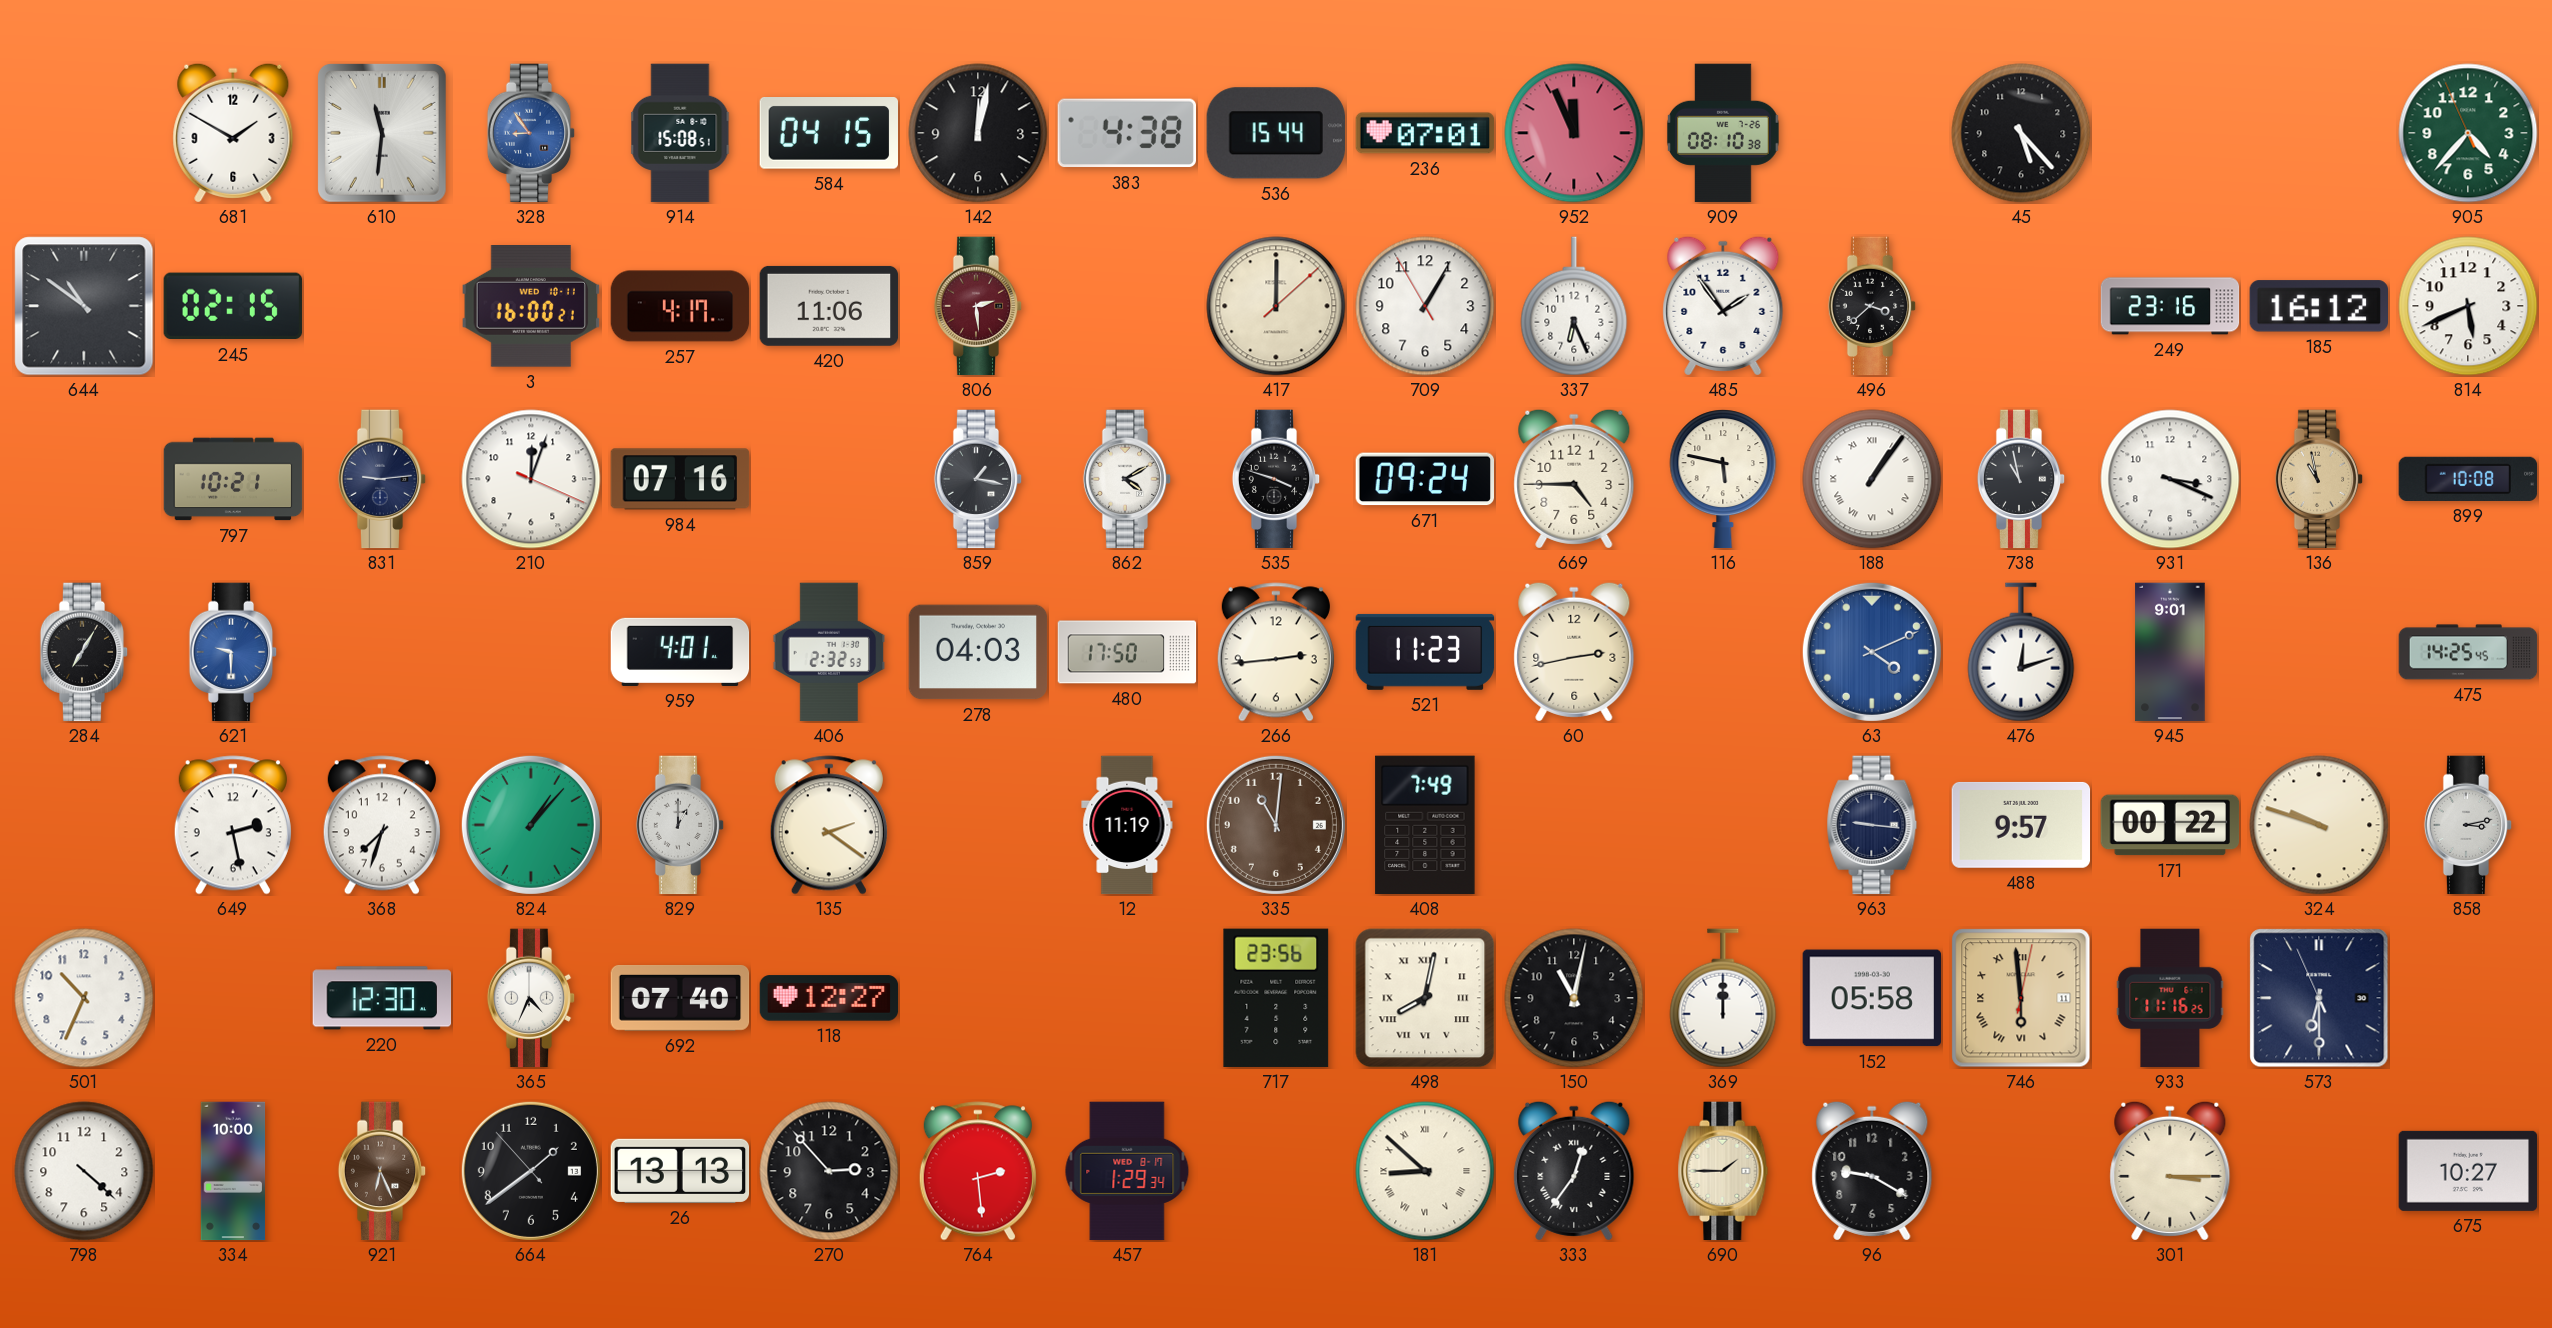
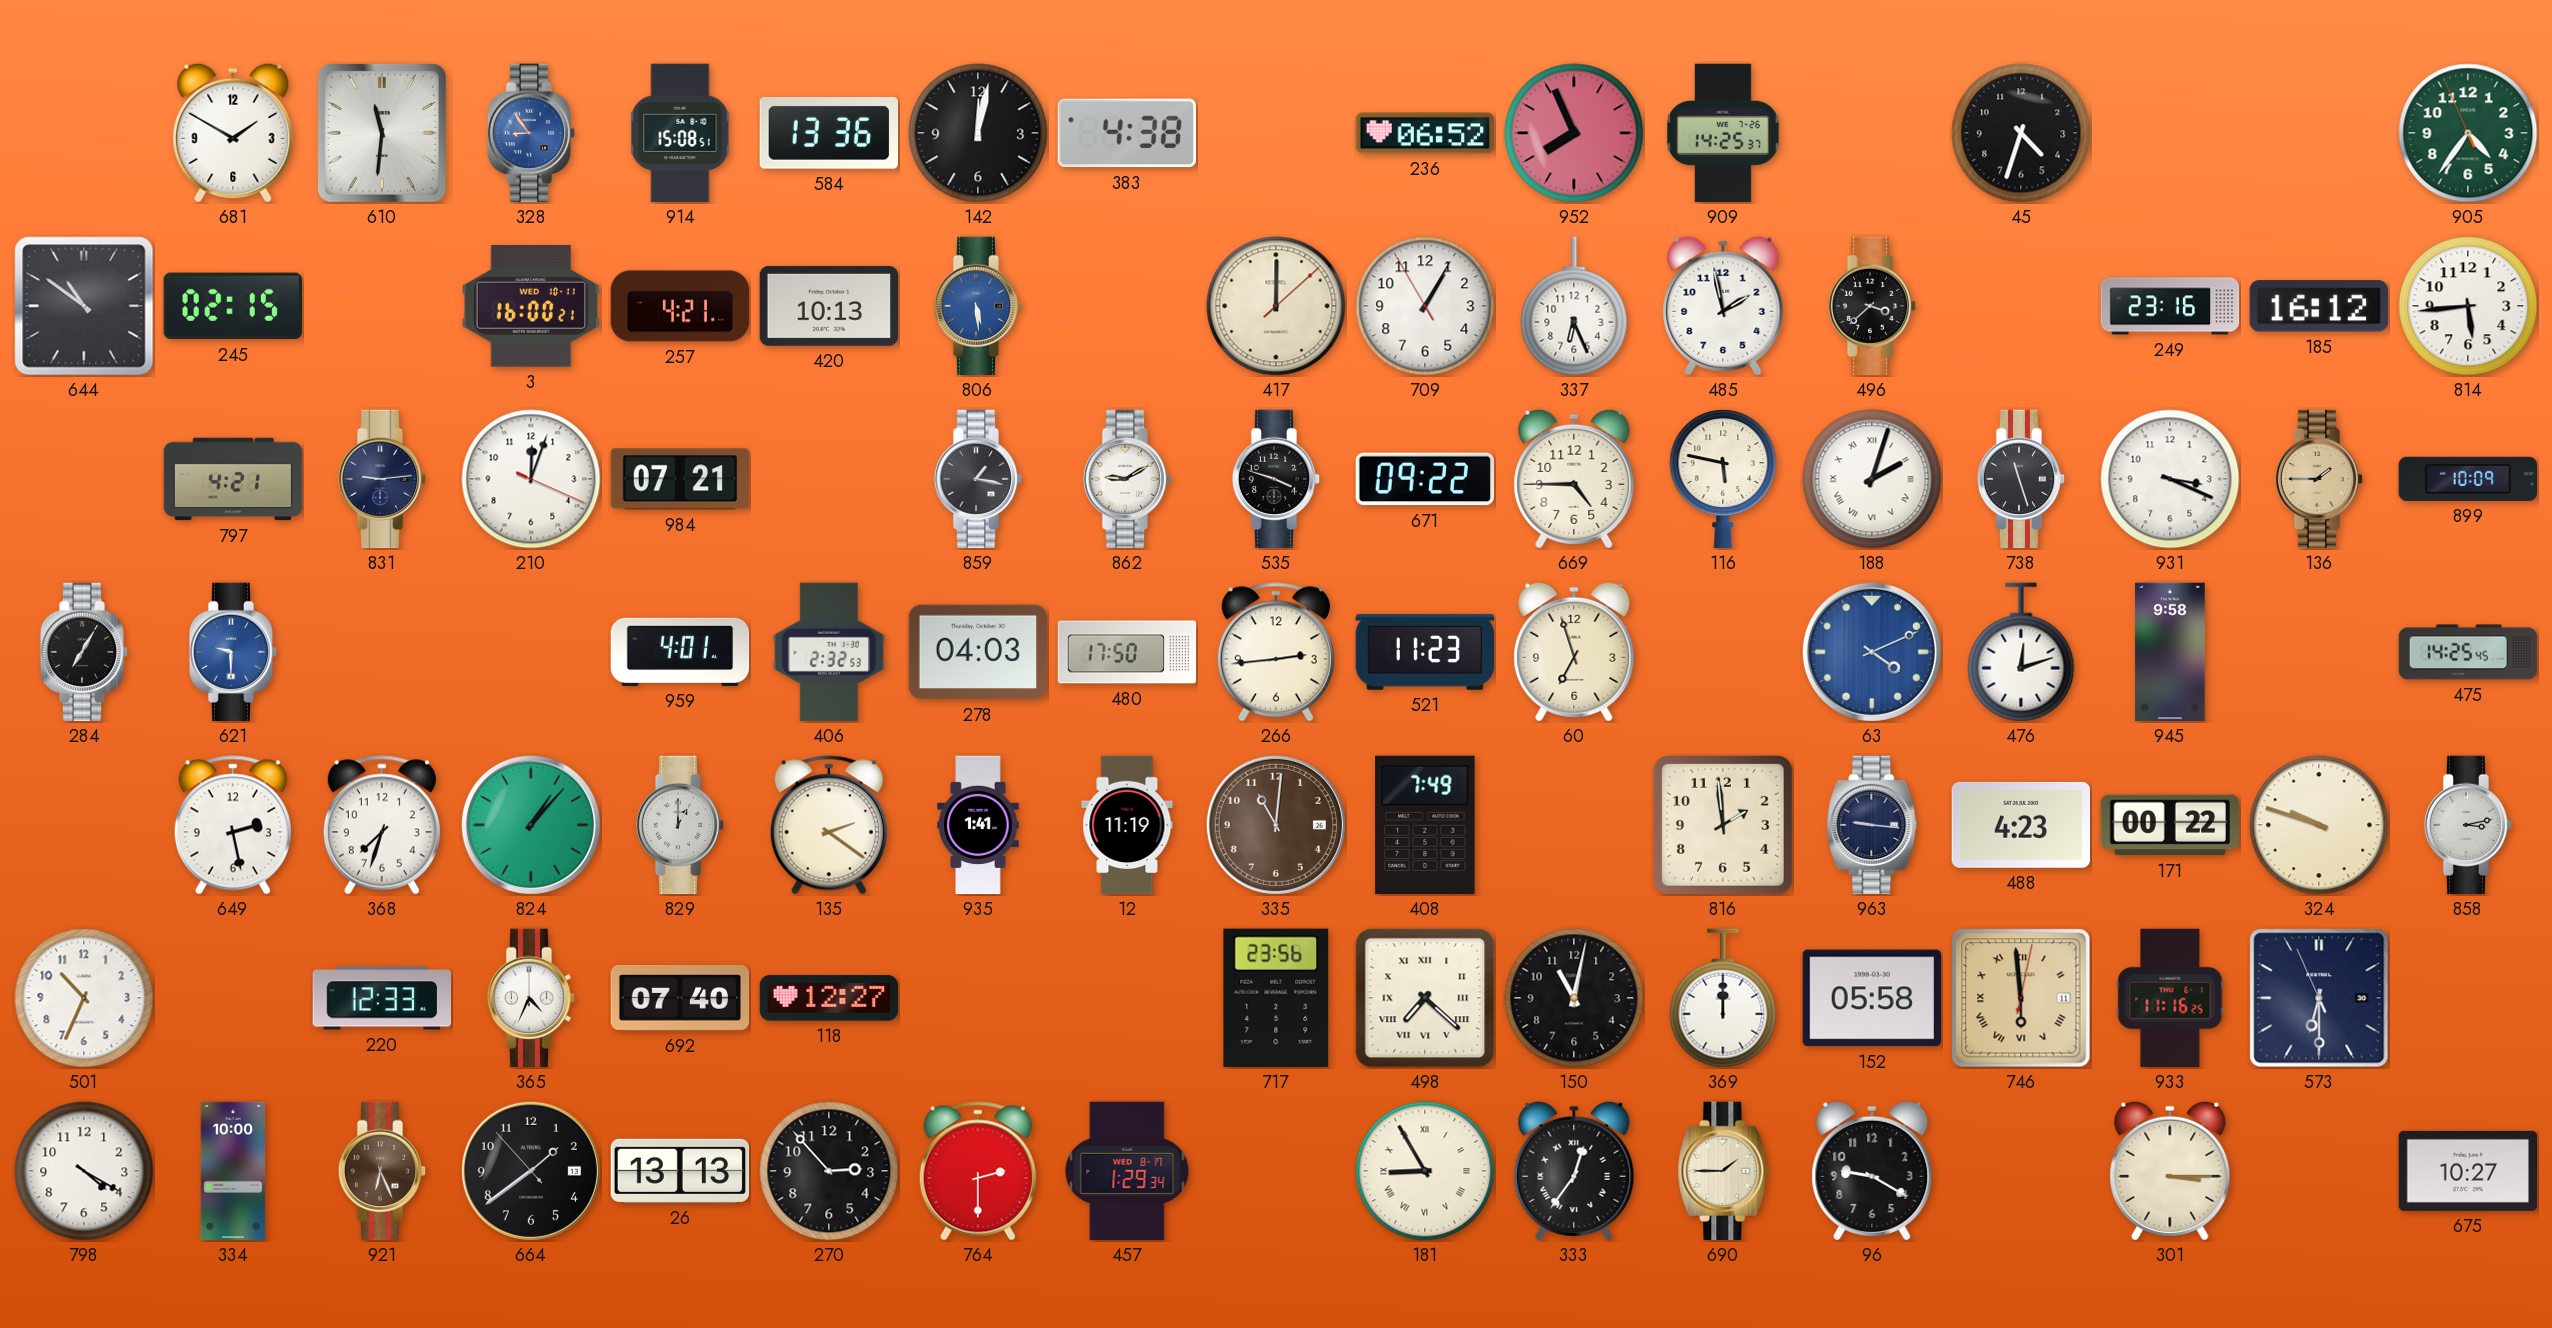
584: 04:15 -> 13:36 (828, 134)
536: 15:44 -> none (1276, 133)
236: 07:01 -> 06:52 (1425, 133)
952: 11:56 -> 7:56 (1574, 133)
909: 08:10 -> 14:25 (1723, 133)
45: 5:23 -> 4:33 (2021, 133)
905: 4:36 -> 4:35 (2468, 133)
257: 4:17 -> 4:21 (680, 306)
420: 11:06 -> 10:13 (829, 306)
806: 2:29 -> 5:29 (978, 306)
806 dial: burgundy -> blue (978, 306)
485: 1:54 -> 1:58 (1723, 306)
814: 5:41 -> 5:44 (2468, 306)
797: 10:21 -> 4:21 (233, 479)
984: 07:16 -> 07:21 (680, 479)
862: 4:10 -> 9:10 (1127, 479)
671: 09:24 -> 09:22 (1424, 479)
188: 1:06 -> 2:03 (1872, 479)
738: 10:58 -> 11:27 (2021, 479)
136: 10:58 -> 1:45 (2319, 479)
899: 10:08 -> 10:09 (2468, 479)
60: 2:43 -> 6:57 (1574, 652)
945: 9:01 -> 9:58 (2170, 652)
935: none -> 1:41 (978, 825)
816: none -> 1:59 (1724, 826)
488: 9:57 -> 4:23 (2021, 825)
220: 12:30 -> 12:33 (382, 998)
498: 8:02 -> 7:22 (1425, 998)
798: 4:22 -> 4:20 (84, 1171)
764: 2:29 -> 2:30 (978, 1171)
181: 8:52 -> 8:55 (1425, 1171)
